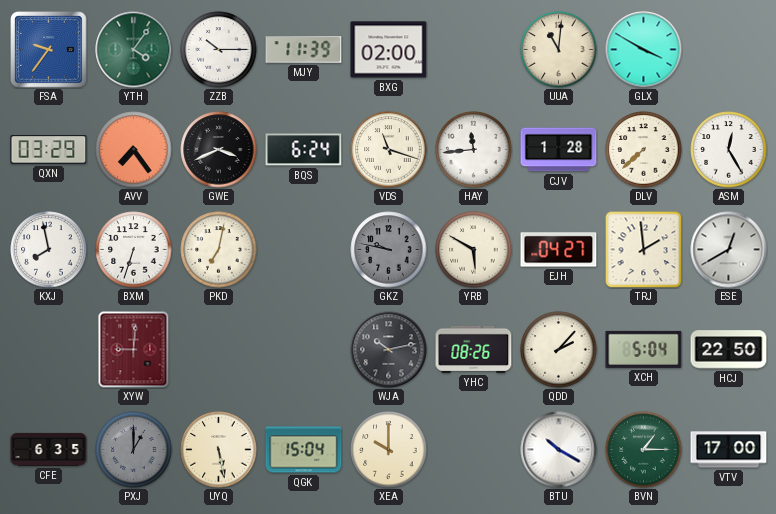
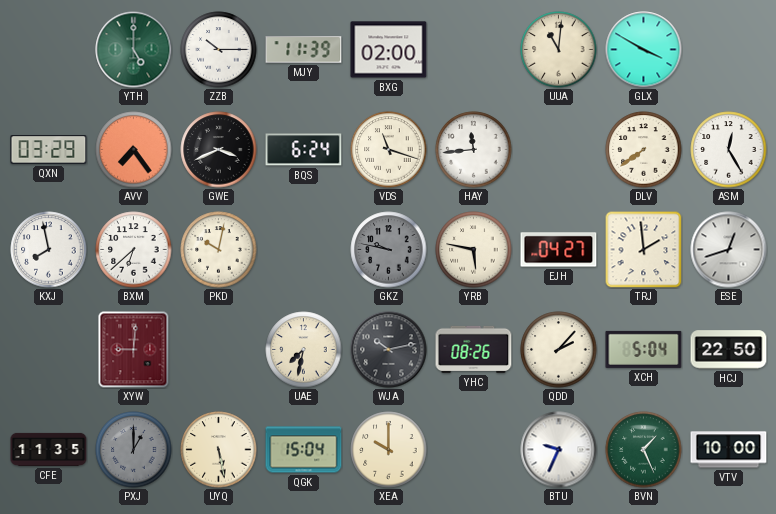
FSA: 9:36 -> none (49, 50)
YTH: 4:06 -> 5:00 (134, 50)
CJV: 1:28 -> none (559, 150)
DLV: 7:38 -> 7:39 (644, 150)
BXM: 6:33 -> 6:38 (134, 250)
PKD: 7:02 -> 10:02 (219, 250)
YRB: 5:50 -> 5:47 (474, 250)
ESE: 12:40 -> 12:42 (729, 250)
UAE: none -> 7:32 (304, 350)
CFE: 6:35 -> 11:35 (49, 449)
BTU: 10:20 -> 9:34 (559, 450)
BVN: 1:15 -> 1:26 (644, 450)
VTV: 17:00 -> 10:00 (729, 450)
